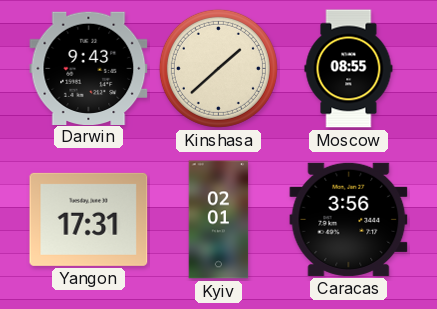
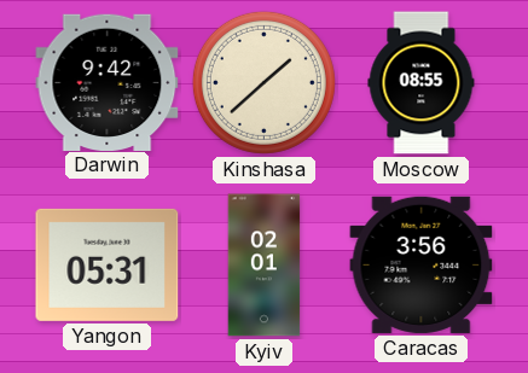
Darwin: 9:43 -> 9:42 (108, 82)
Yangon: 17:31 -> 05:31 (108, 264)
